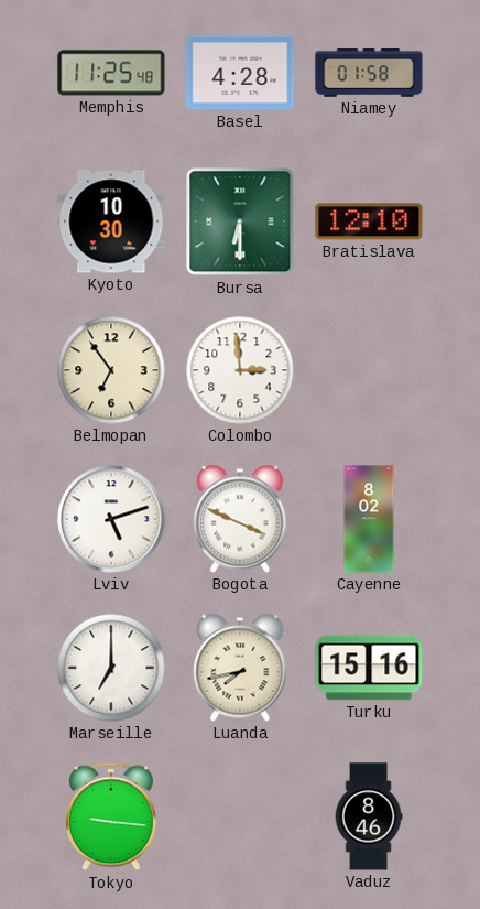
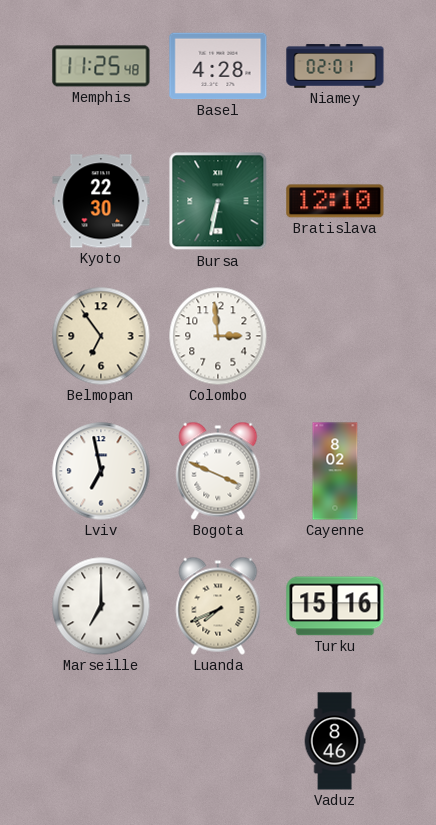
Niamey: 01:58 -> 02:01 (335, 66)
Kyoto: 10:30 -> 22:30 (101, 201)
Bursa: 6:30 -> 6:32 (218, 201)
Lviv: 5:12 -> 6:58 (101, 471)
Luanda: 7:43 -> 7:41 (218, 606)
Tokyo: 9:16 -> none (111, 816)
